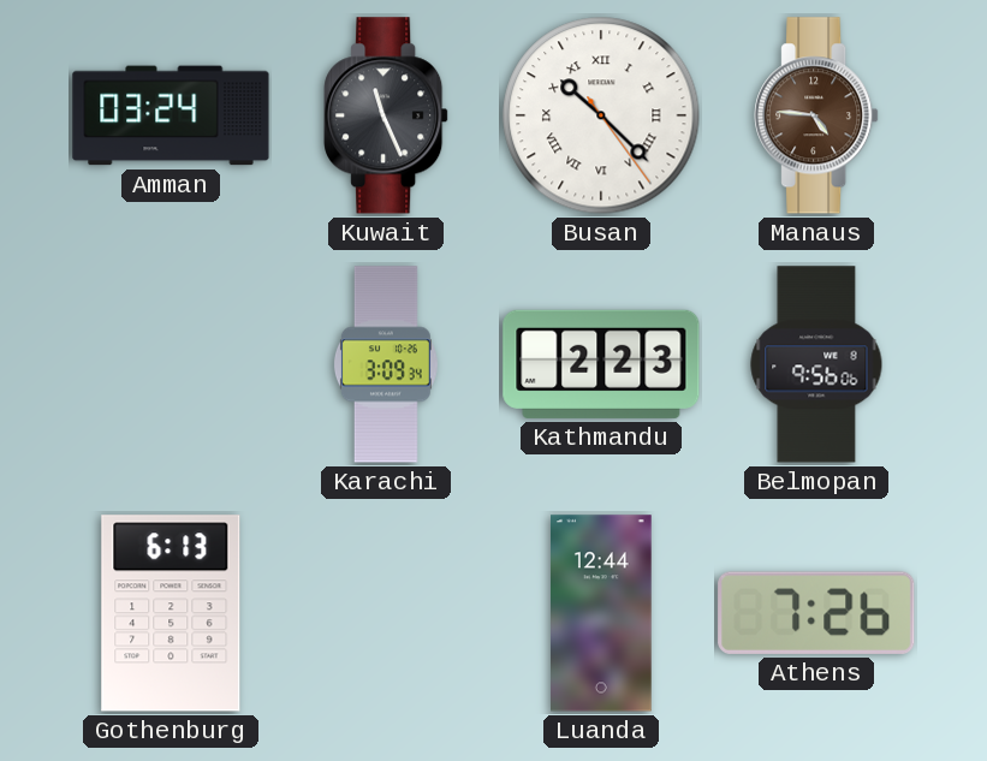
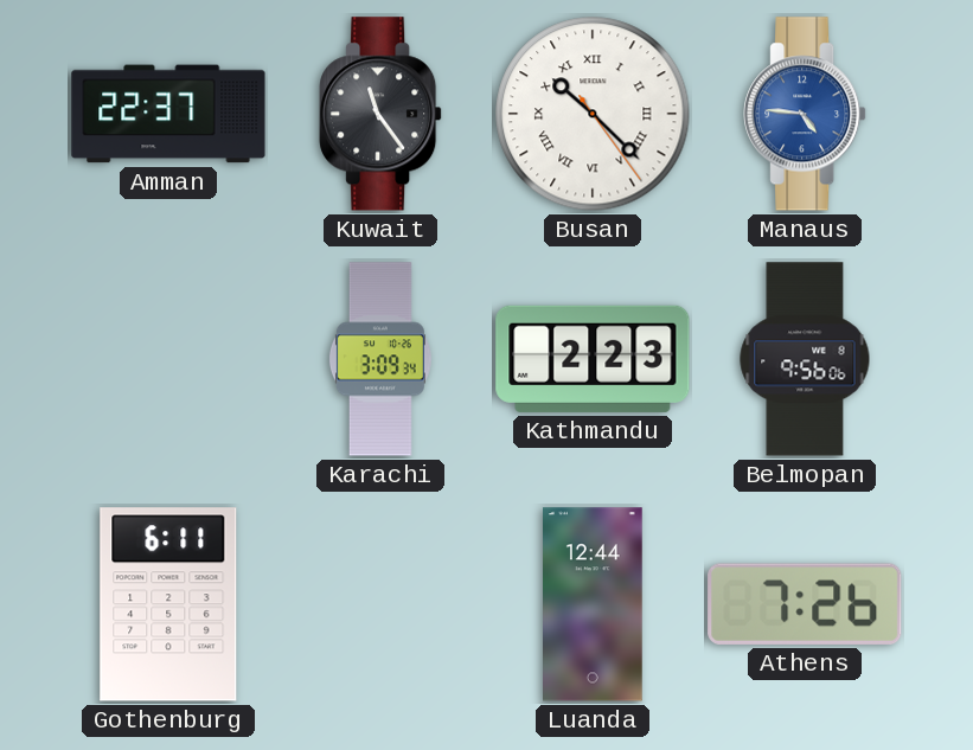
Amman: 03:24 -> 22:37 (168, 114)
Kuwait: 11:26 -> 11:24 (380, 114)
Manaus dial: brown -> blue (805, 114)
Gothenburg: 6:13 -> 6:11 (168, 604)
